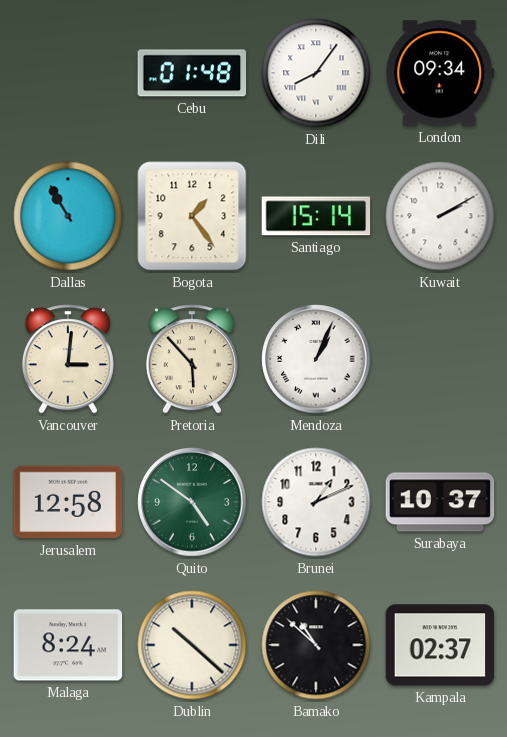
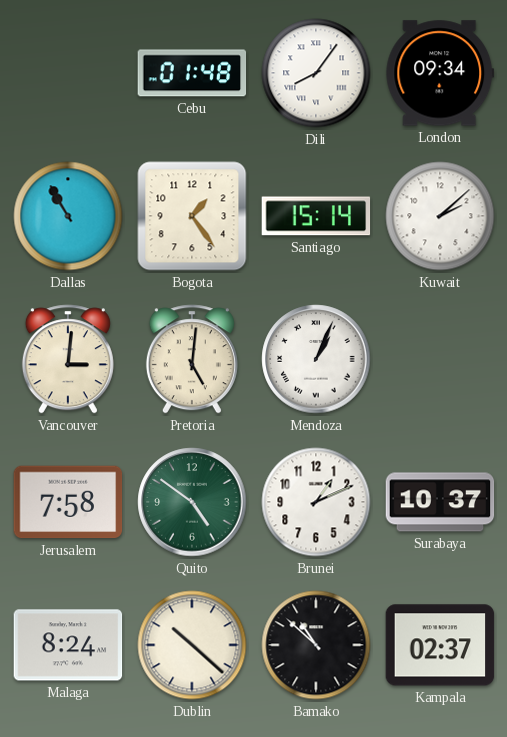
Kuwait: 2:10 -> 2:08 (440, 216)
Pretoria: 5:53 -> 5:01 (192, 359)
Jerusalem: 12:58 -> 7:58 (68, 502)
